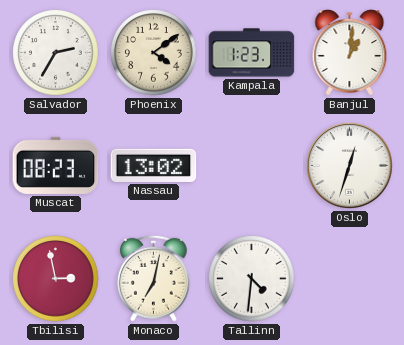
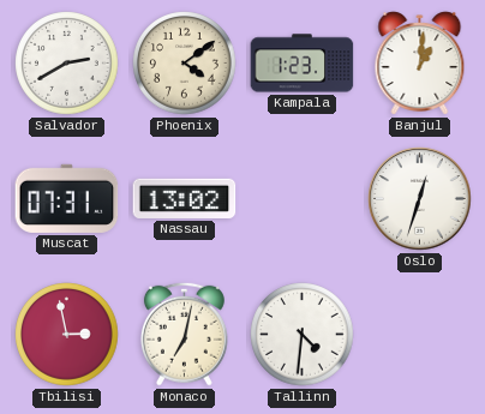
Salvador: 2:35 -> 2:40 (67, 64)
Muscat: 08:23 -> 07:31 (67, 198)
